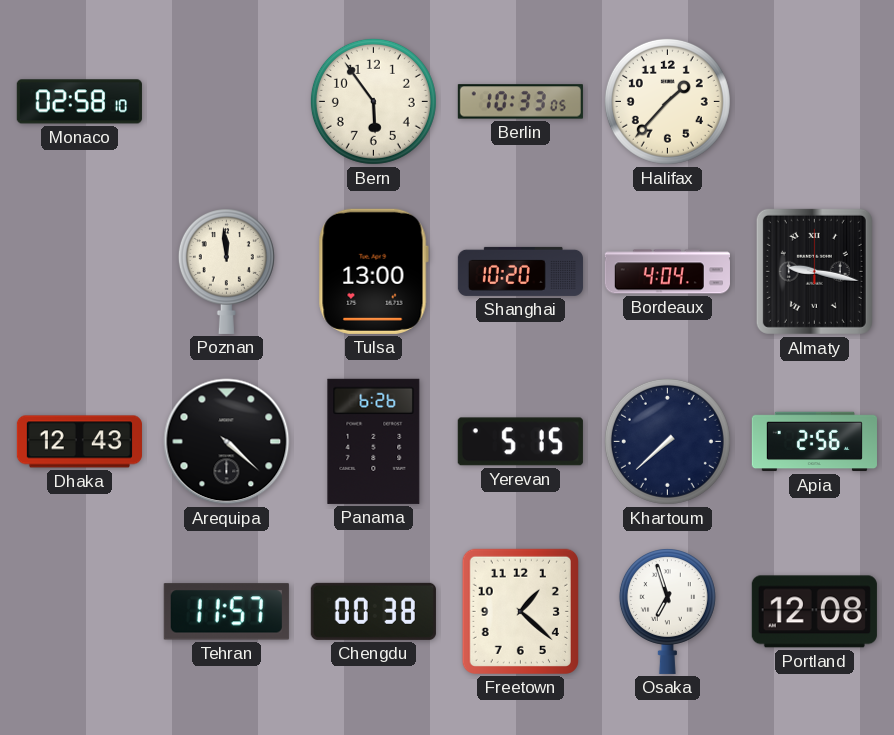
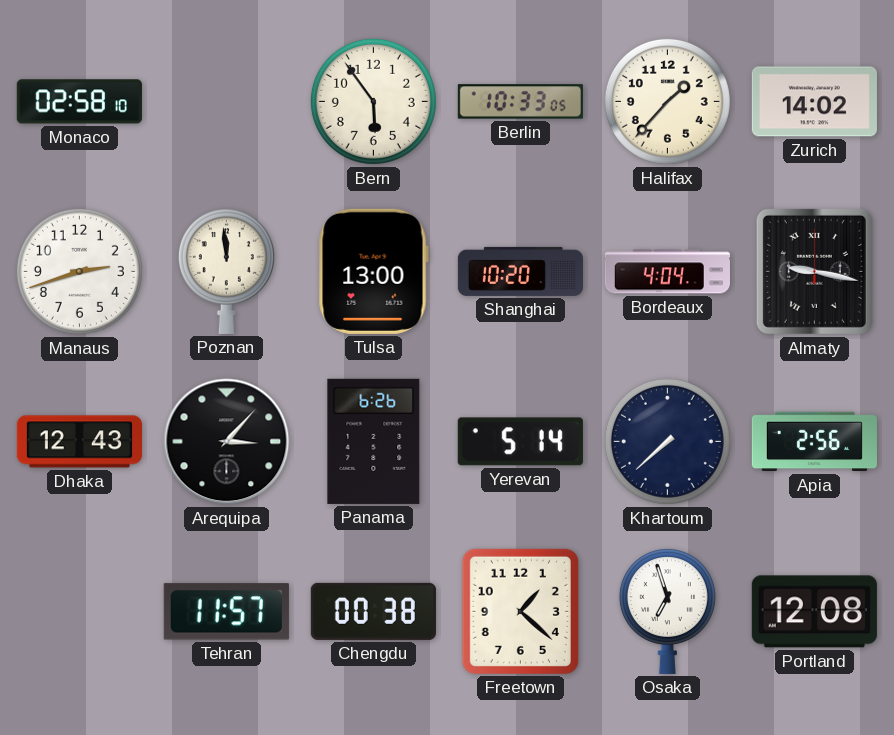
Zurich: none -> 14:02 (814, 102)
Manaus: none -> 2:42 (79, 271)
Arequipa: 4:22 -> 3:07 (227, 442)
Yerevan: 5:15 -> 5:14 (520, 442)
